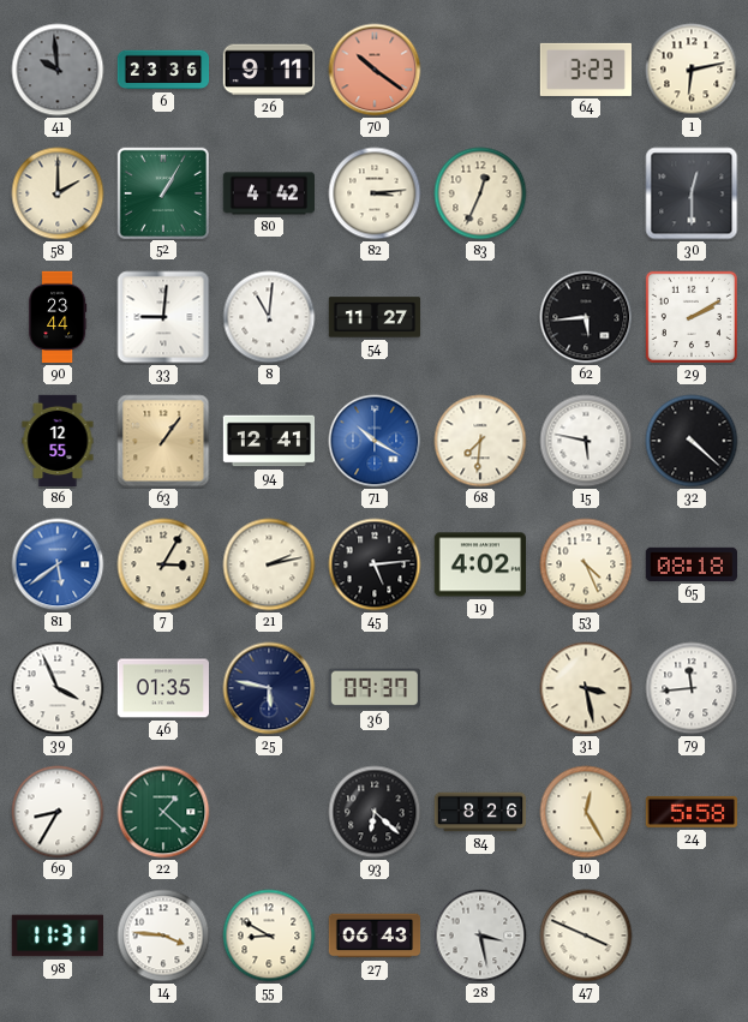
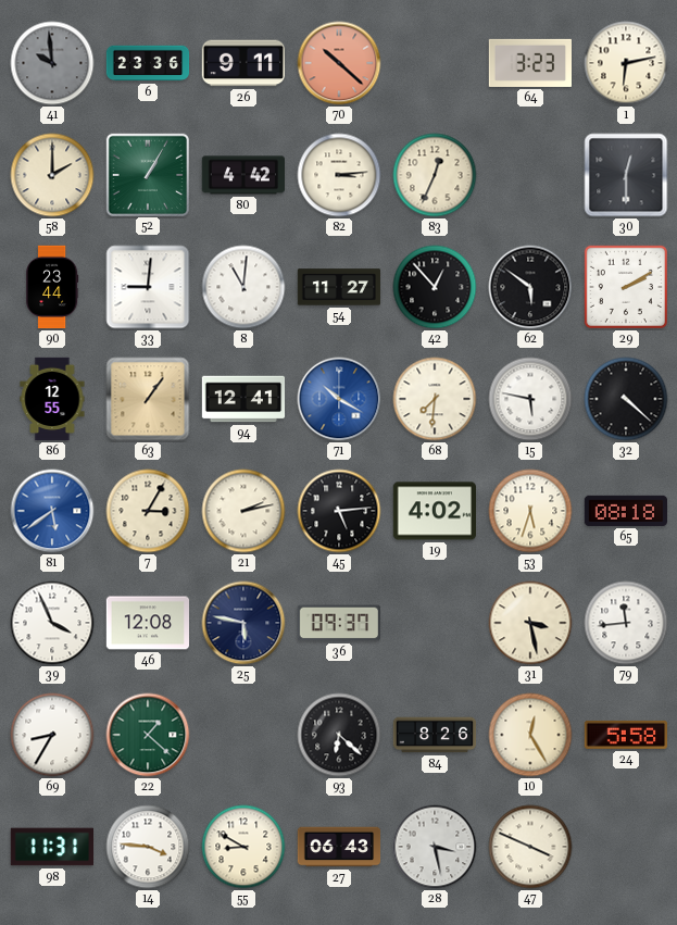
70: 10:21 -> 10:22 (339, 63)
42: none -> 12:53 (435, 287)
62: 5:44 -> 5:51 (530, 287)
53: 4:26 -> 5:33 (530, 511)
46: 01:35 -> 12:08 (147, 623)
